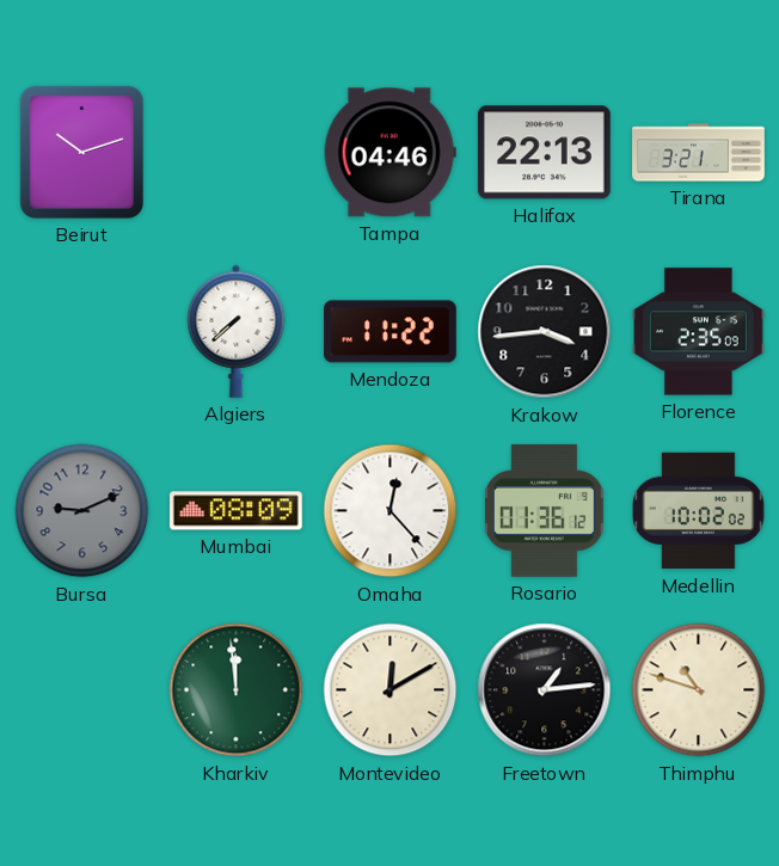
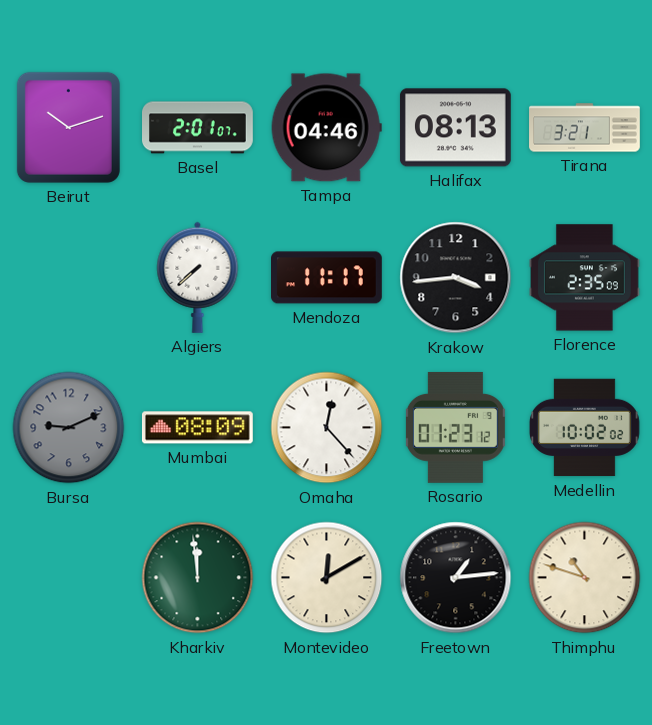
Basel: none -> 2:01 (198, 128)
Halifax: 22:13 -> 08:13 (455, 128)
Mendoza: 11:22 -> 11:17 (327, 278)
Rosario: 01:36 -> 01:23 (455, 427)
